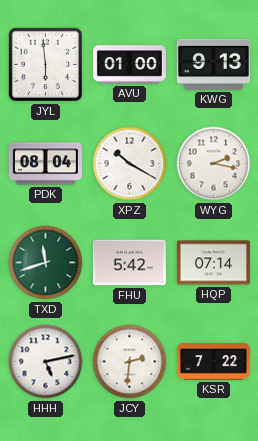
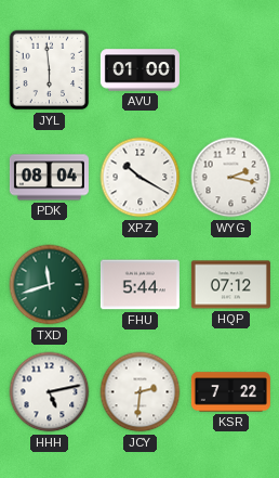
KWG: 9:13 -> none (213, 64)
FHU: 5:42 -> 5:44 (139, 285)
HQP: 07:14 -> 07:12 (230, 285)
